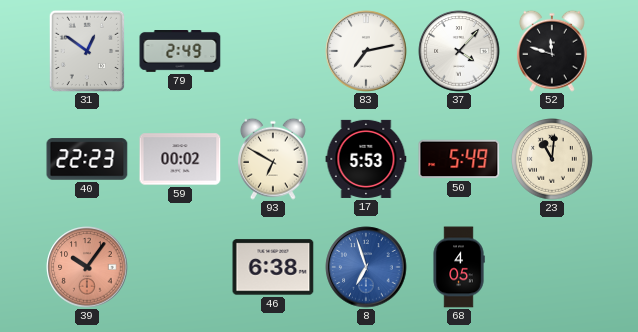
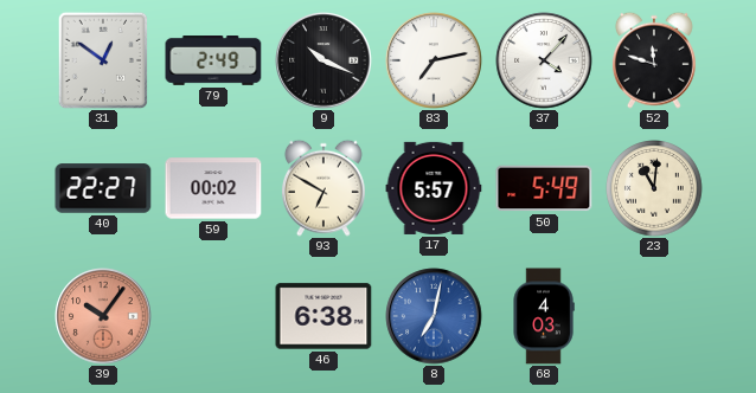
9: none -> 10:19 (323, 60)
40: 22:23 -> 22:27 (103, 188)
17: 5:53 -> 5:57 (434, 188)
8: 6:57 -> 7:02 (434, 316)
68: 4:05 -> 4:03 (544, 316)
